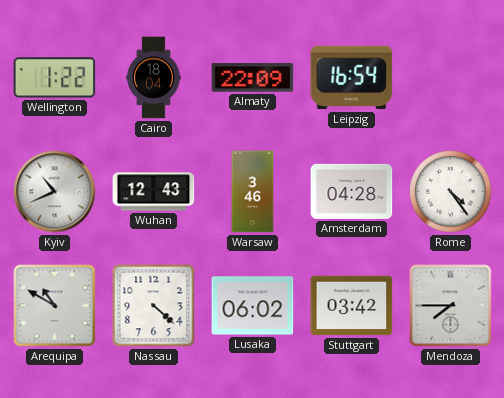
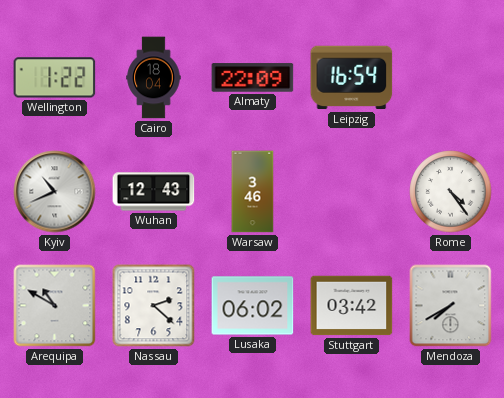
Amsterdam: 04:28 -> none (352, 191)
Nassau: 4:22 -> 2:22 (154, 306)
Mendoza: 7:45 -> 7:40 (451, 306)
